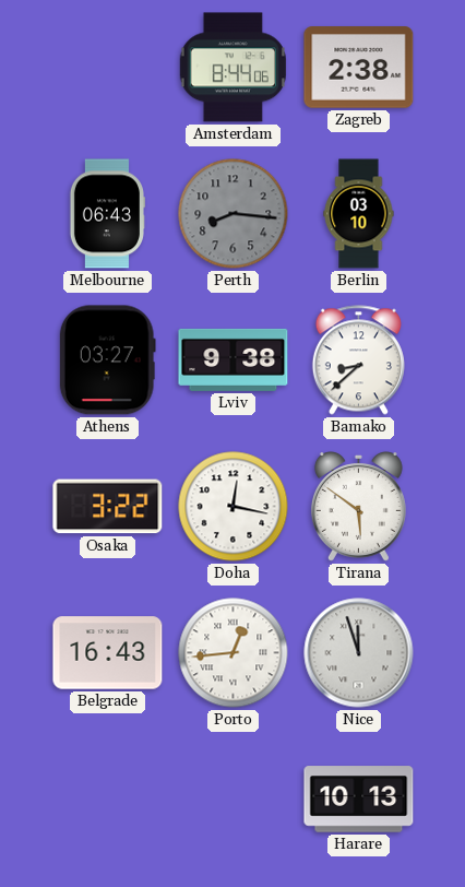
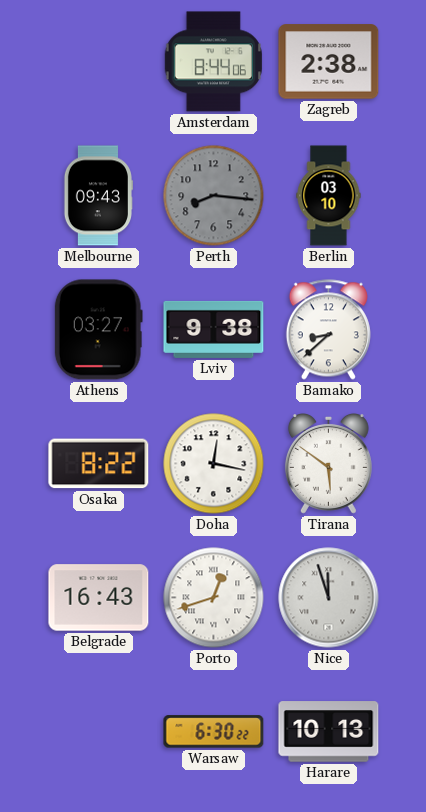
Melbourne: 06:43 -> 09:43 (98, 196)
Osaka: 3:22 -> 8:22 (99, 464)
Porto: 12:44 -> 12:42 (214, 598)
Warsaw: none -> 6:30 (214, 732)
